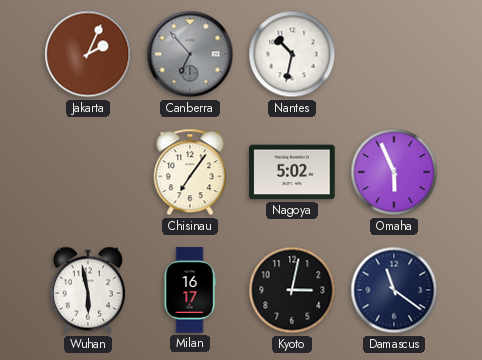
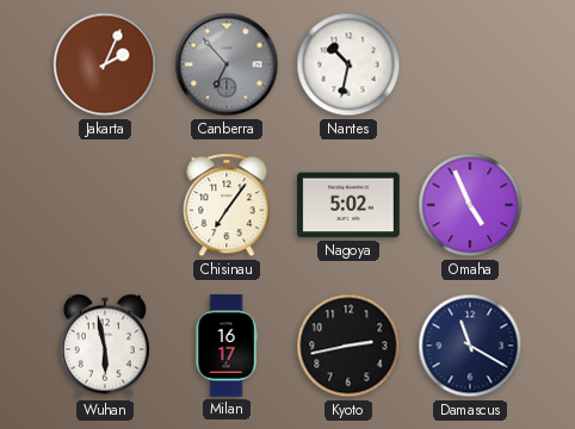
Omaha: 5:56 -> 4:56 (470, 205)
Kyoto: 3:02 -> 2:43 (348, 346)
Damascus: 11:21 -> 11:20 (470, 346)
